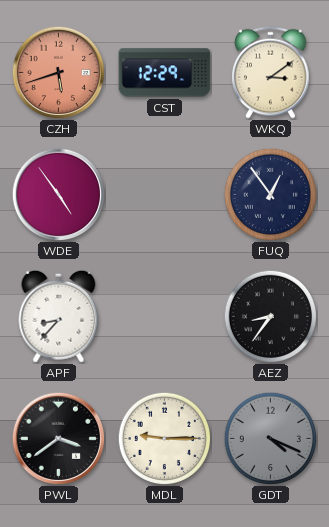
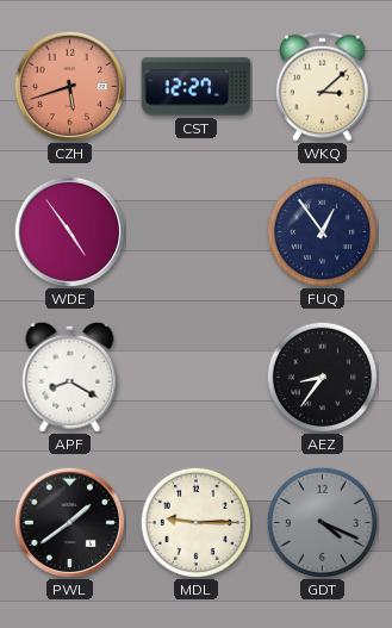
CST: 12:29 -> 12:27 (197, 87)
WKQ: 3:09 -> 3:08 (323, 86)
APF: 8:37 -> 8:20 (70, 377)
PWL: 3:39 -> 1:39 (69, 522)
